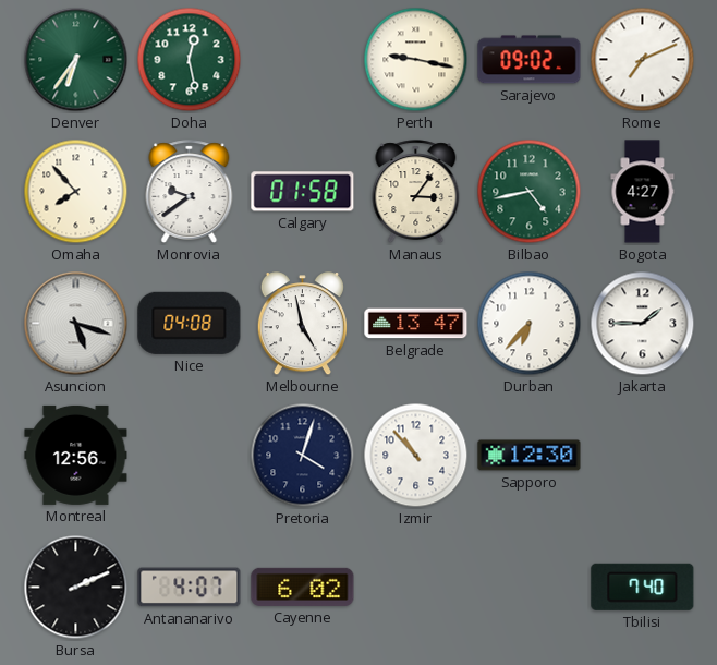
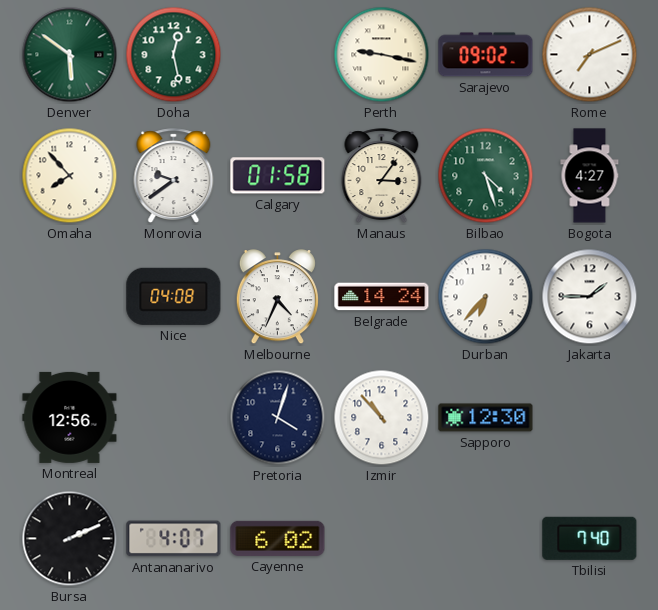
Denver: 6:36 -> 5:51 (70, 55)
Bilbao: 4:43 -> 4:27 (486, 176)
Asuncion: 5:18 -> none (76, 324)
Melbourne: 4:58 -> 4:34 (277, 297)
Belgrade: 13:47 -> 14:24 (382, 297)
